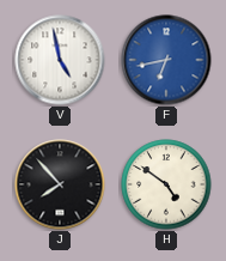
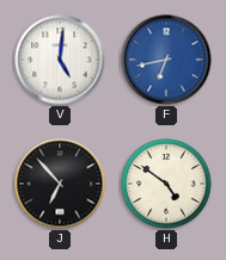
V: 4:58 -> 5:01 (60, 60)
J: 7:53 -> 6:53 (60, 184)
